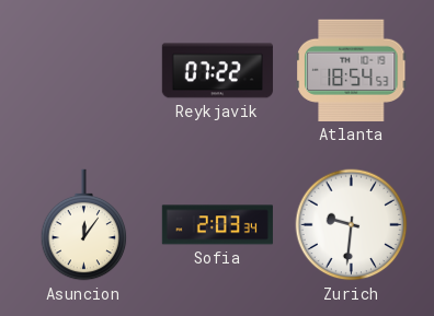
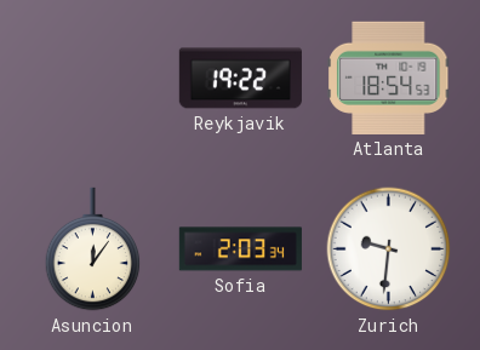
Reykjavik: 07:22 -> 19:22 (240, 79)
